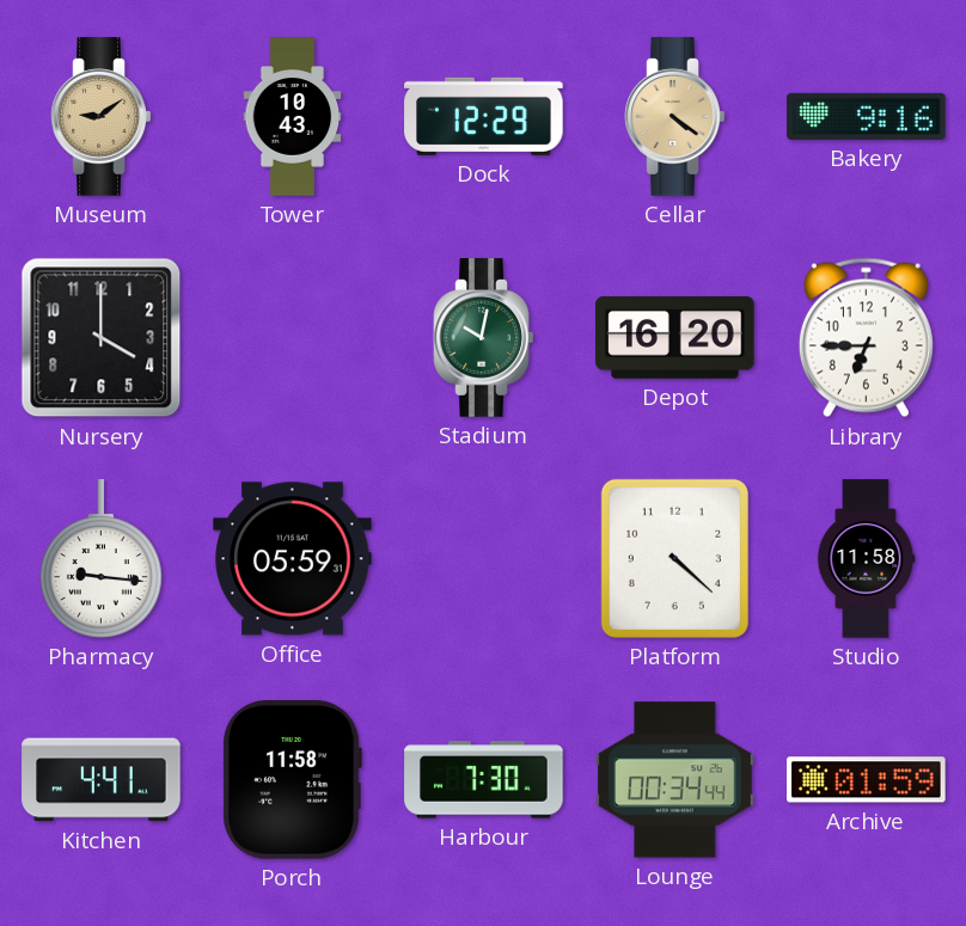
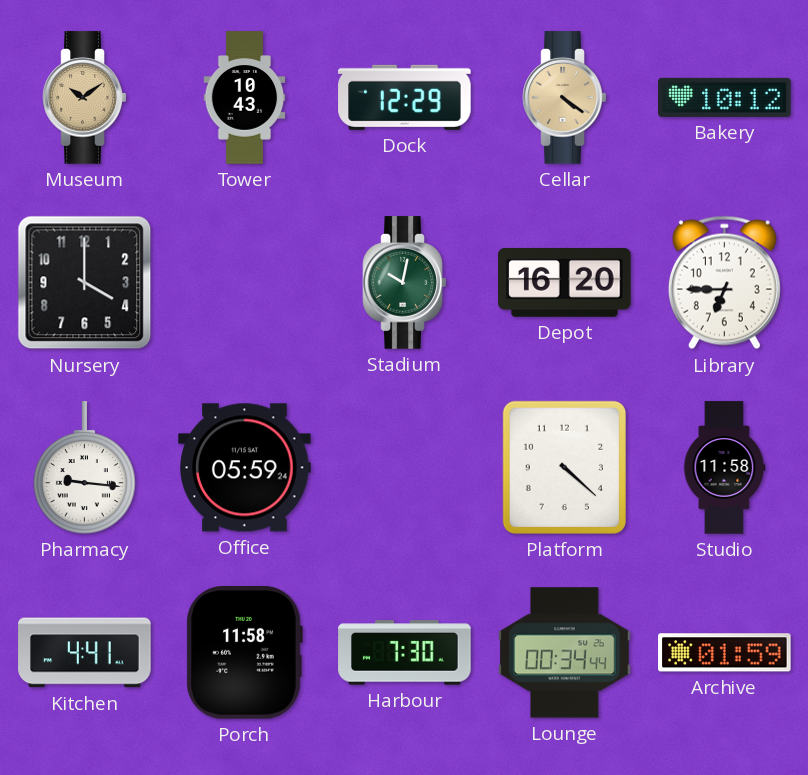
Museum: 9:09 -> 10:09 (85, 98)
Bakery: 9:16 -> 10:12 (725, 97)
Office: 05:59:31 -> 05:59:24 (245, 468)
